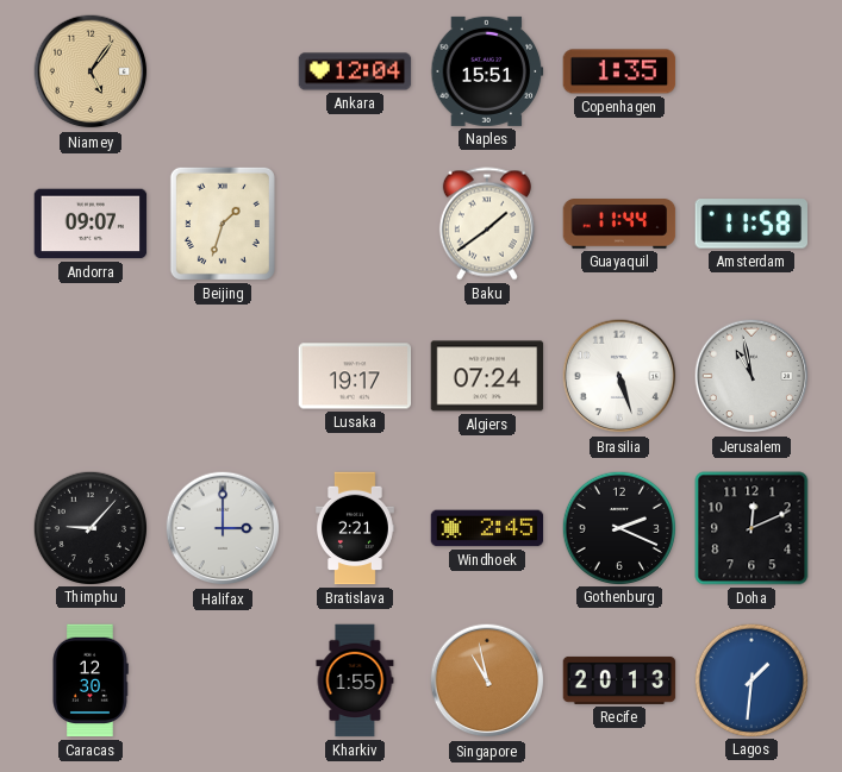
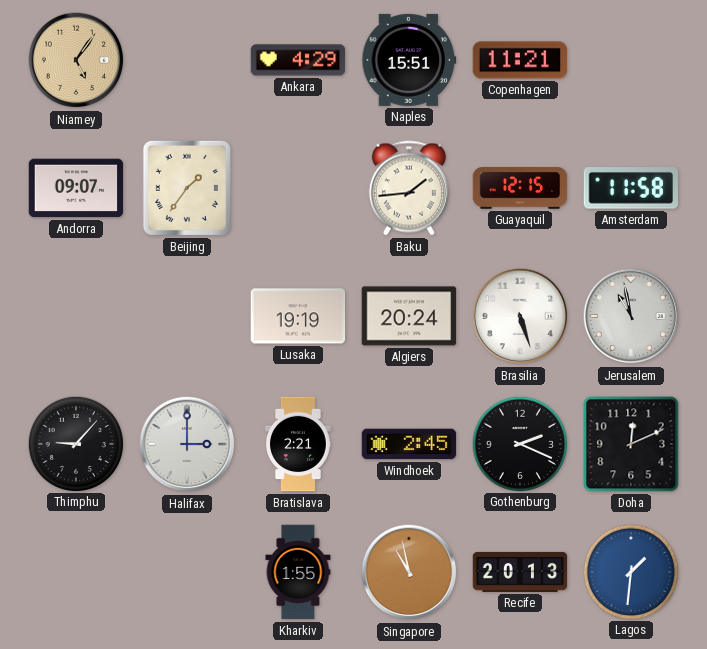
Ankara: 12:04 -> 4:29 (298, 60)
Copenhagen: 1:35 -> 11:21 (520, 60)
Beijing: 1:33 -> 1:36 (187, 188)
Baku: 1:39 -> 1:44 (409, 188)
Guayaquil: 11:44 -> 12:15 (520, 188)
Lusaka: 19:17 -> 19:19 (298, 316)
Algiers: 07:24 -> 20:24 (409, 316)
Caracas: 12:30 -> none (91, 680)
